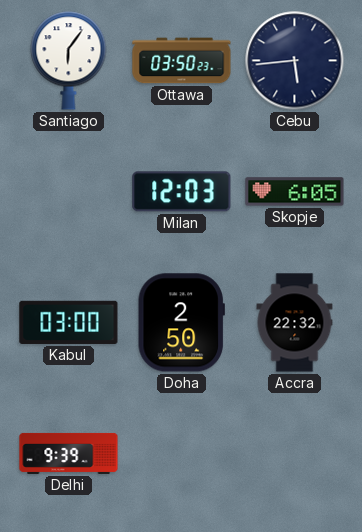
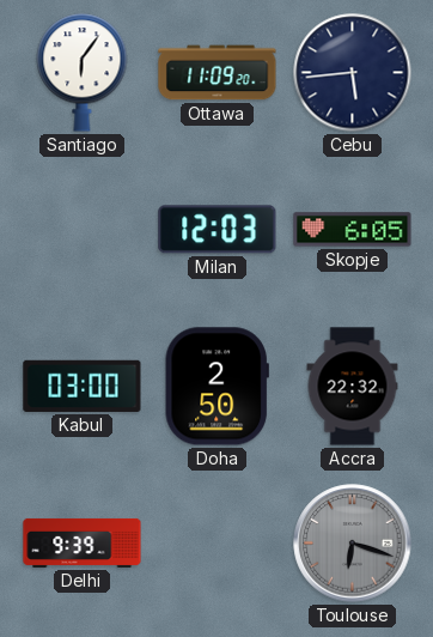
Ottawa: 03:50 -> 11:09 (218, 73)
Toulouse: none -> 6:18 (353, 544)
